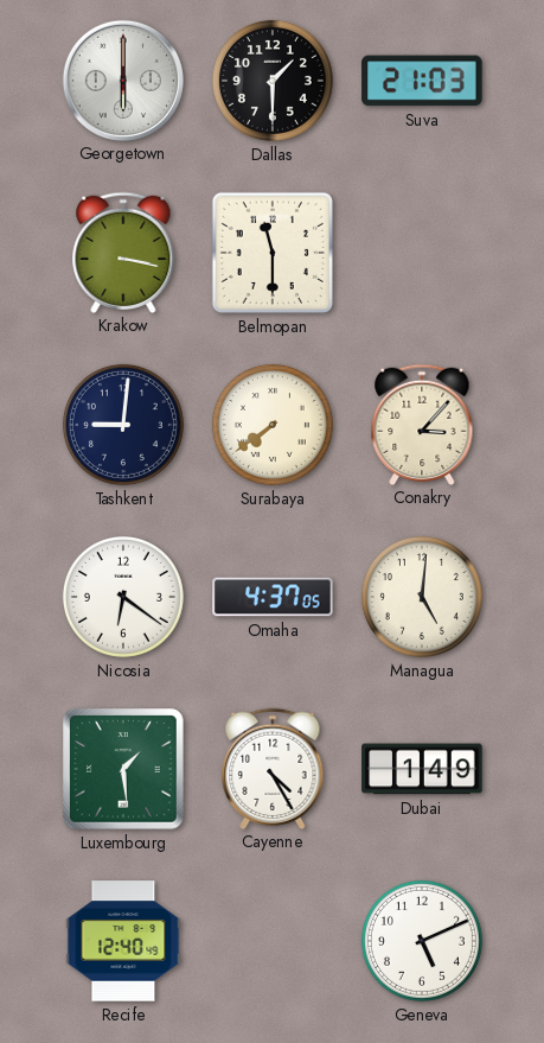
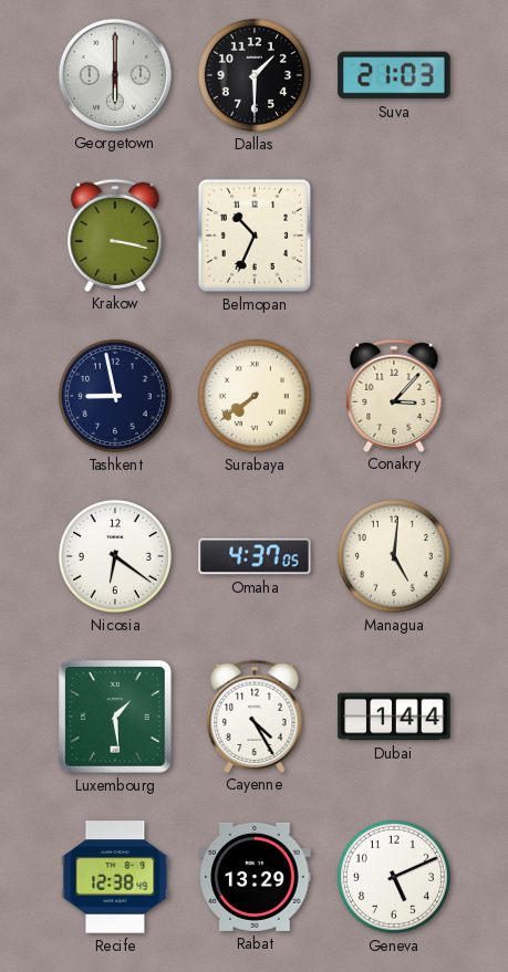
Belmopan: 11:30 -> 10:34 (255, 236)
Tashkent: 9:01 -> 8:58 (115, 396)
Dubai: 1:49 -> 1:44 (394, 717)
Recife: 12:40 -> 12:38 (115, 877)
Rabat: none -> 13:29 (255, 877)
